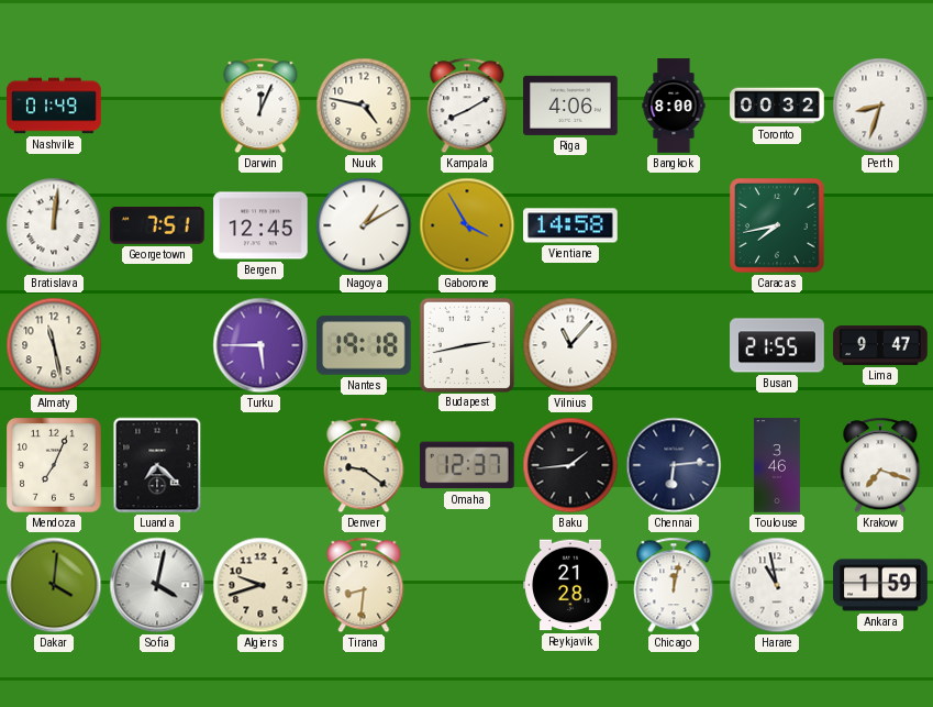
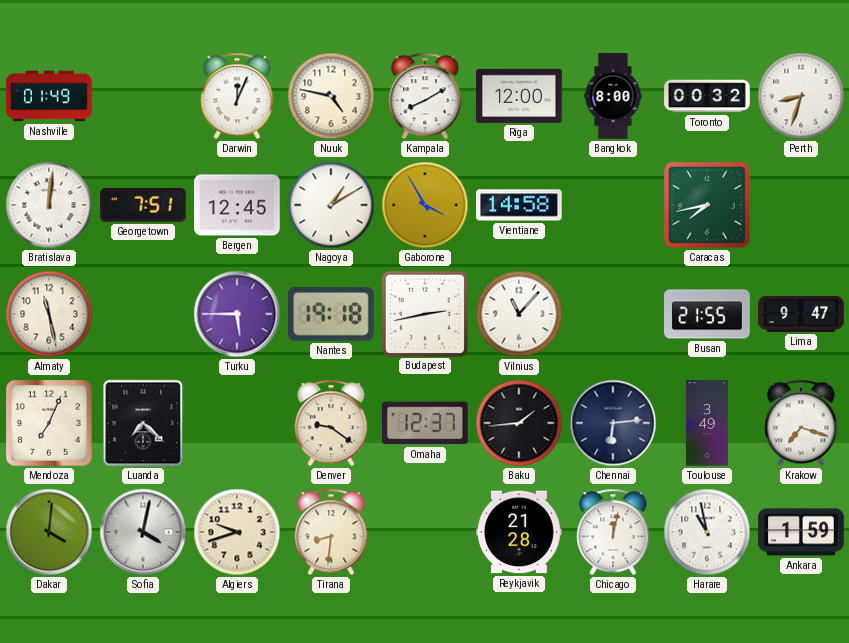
Riga: 4:06 -> 12:00 (519, 96)
Toulouse: 3:46 -> 3:49 (707, 423)
